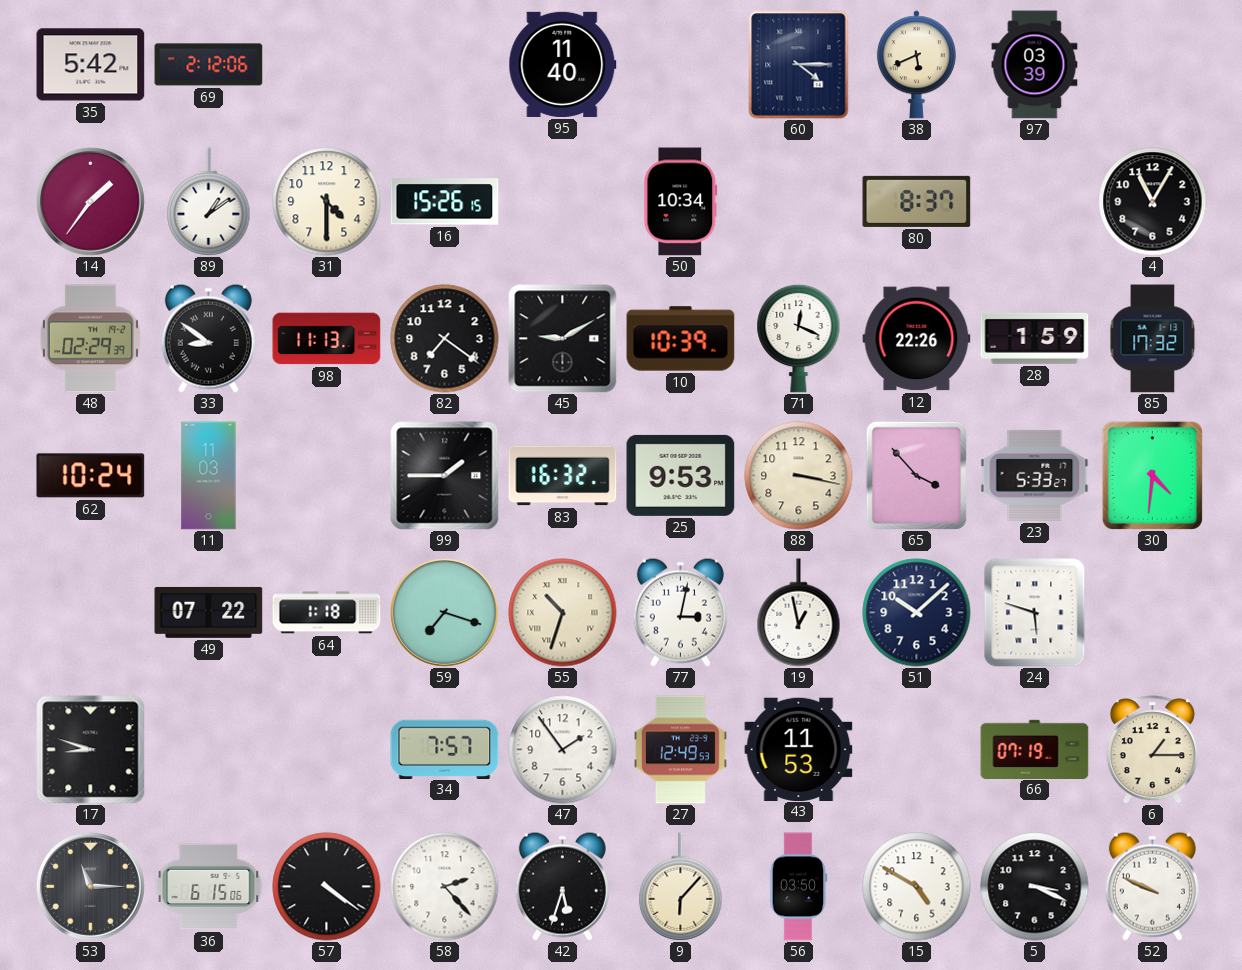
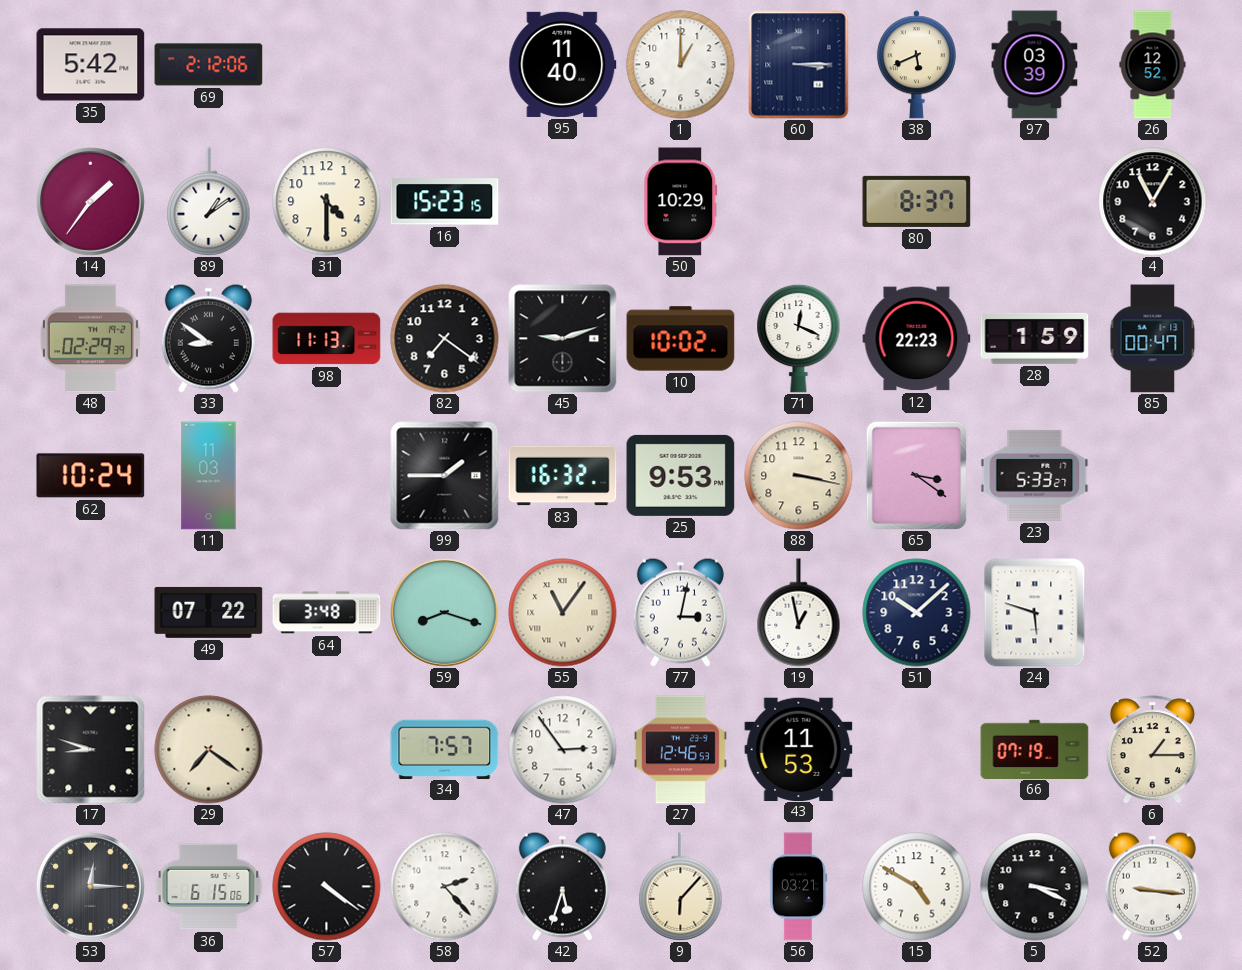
1: none -> 1:00 (681, 65)
60: 4:15 -> 3:15 (799, 65)
26: none -> 12:52 (1153, 65)
16: 15:26 -> 15:23 (445, 202)
50: 10:34 -> 10:29 (681, 202)
45: 9:10 -> 9:12 (563, 339)
10: 10:39 -> 10:02 (681, 339)
12: 22:26 -> 22:23 (917, 339)
85: 17:32 -> 00:47 (1153, 339)
65: 3:53 -> 3:21 (916, 475)
30: 4:31 -> none (1152, 475)
64: 1:18 -> 3:48 (327, 613)
59: 7:18 -> 8:18 (444, 612)
55: 10:33 -> 11:06 (563, 613)
29: none -> 7:21 (209, 750)
47: 1:54 -> 2:54 (563, 750)
27: 12:49 -> 12:46 (680, 750)
53: 11:15 -> 12:15 (90, 886)
56: 03:50 -> 03:21 (798, 887)
52: 9:49 -> 9:16 (1152, 886)
